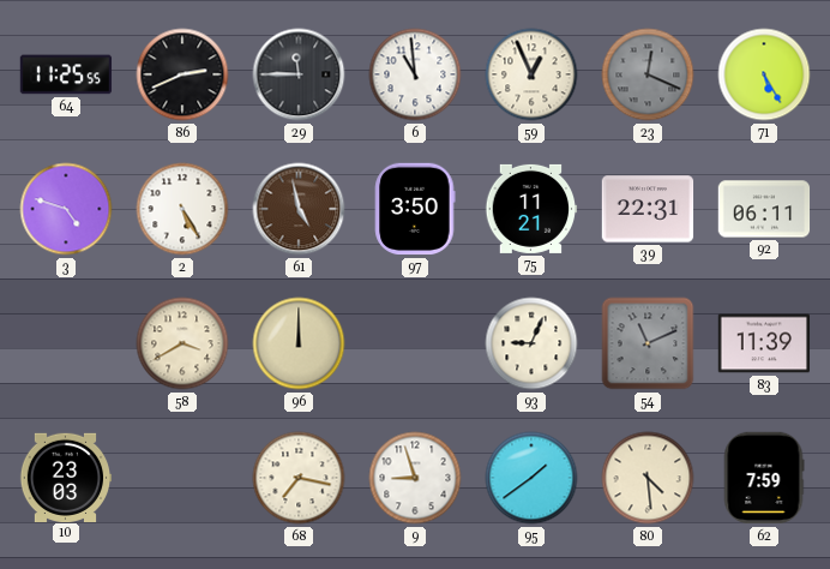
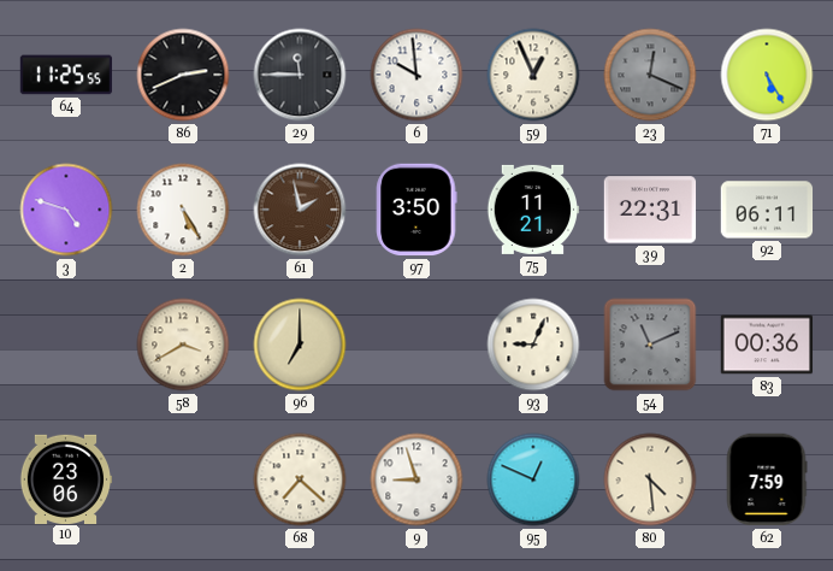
6: 10:59 -> 9:59 (416, 75)
61: 4:58 -> 1:58 (300, 210)
96: 12:00 -> 7:00 (300, 345)
83: 11:39 -> 00:36 (767, 345)
10: 23:03 -> 23:06 (66, 478)
68: 7:17 -> 7:22 (300, 479)
95: 1:39 -> 12:49 (533, 479)
